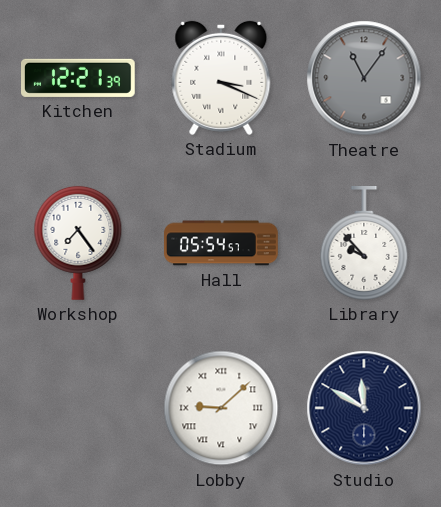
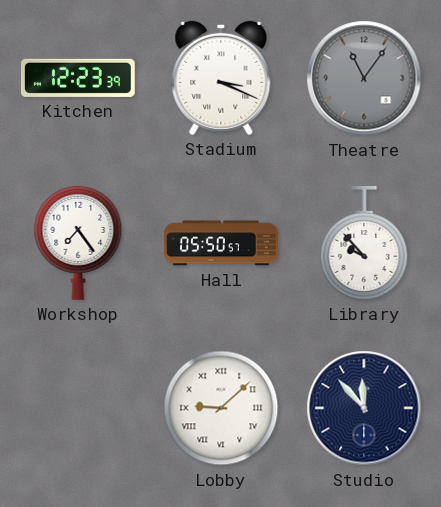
Kitchen: 12:21 -> 12:23 (79, 78)
Hall: 05:54 -> 05:50 (221, 243)
Studio: 11:50 -> 11:53 (364, 408)
